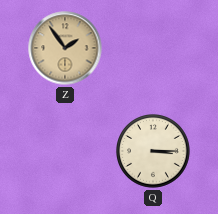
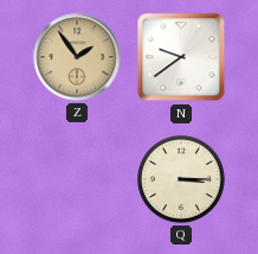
N: none -> 9:39 (181, 57)
